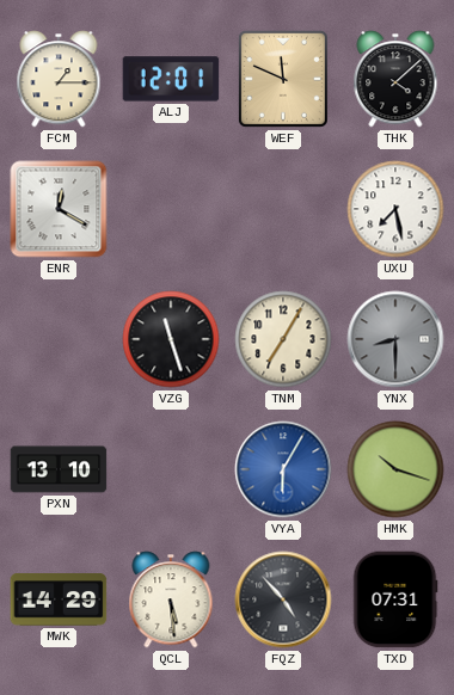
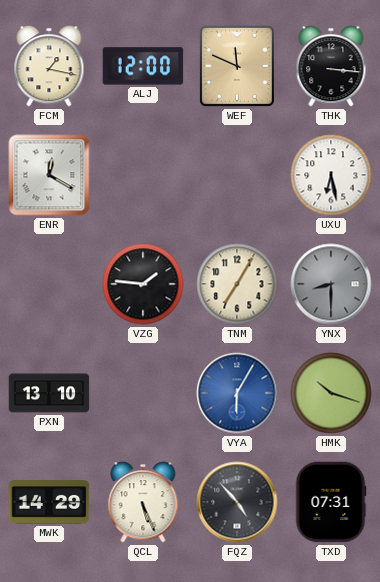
FCM: 1:15 -> 1:17 (49, 66)
ALJ: 12:01 -> 12:00 (143, 66)
THK: 4:08 -> 3:16 (331, 66)
UXU: 7:28 -> 6:28 (331, 175)
VZG: 11:27 -> 1:46 (143, 284)
QCL: 5:29 -> 5:26 (143, 502)
